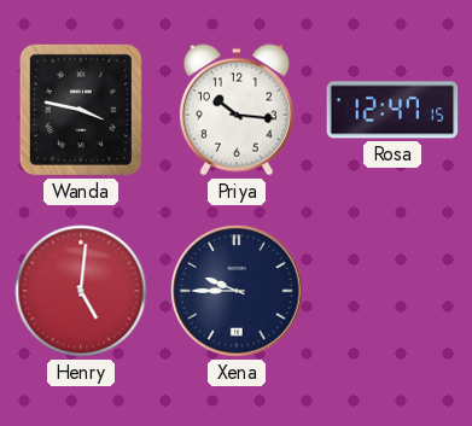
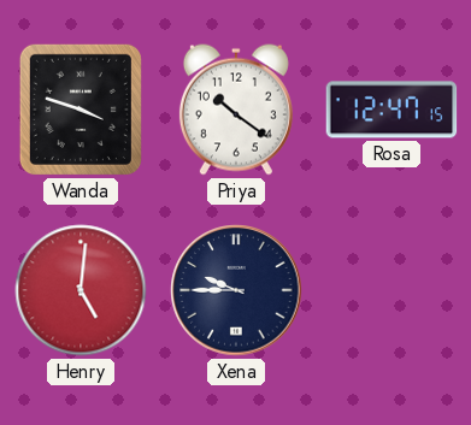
Wanda: 3:47 -> 3:48 (81, 110)
Priya: 10:16 -> 10:21 (236, 110)
